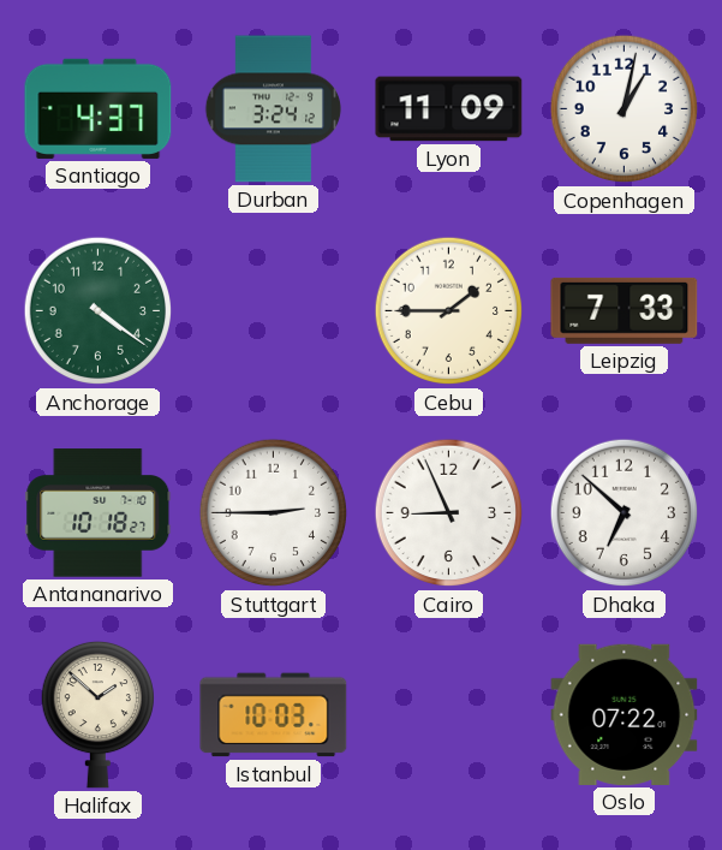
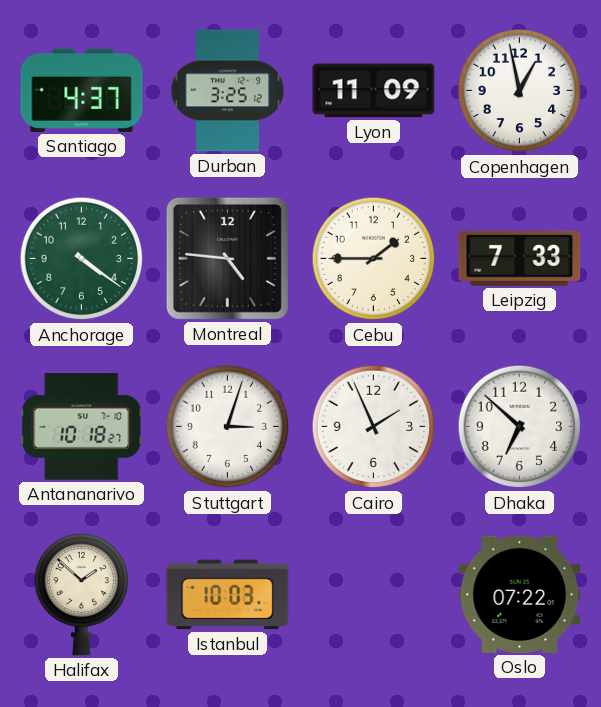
Durban: 3:24 -> 3:25 (228, 91)
Copenhagen: 1:02 -> 12:58 (520, 91)
Montreal: none -> 4:46 (227, 258)
Stuttgart: 2:45 -> 3:03 (228, 427)
Cairo: 8:56 -> 1:56 (374, 427)
